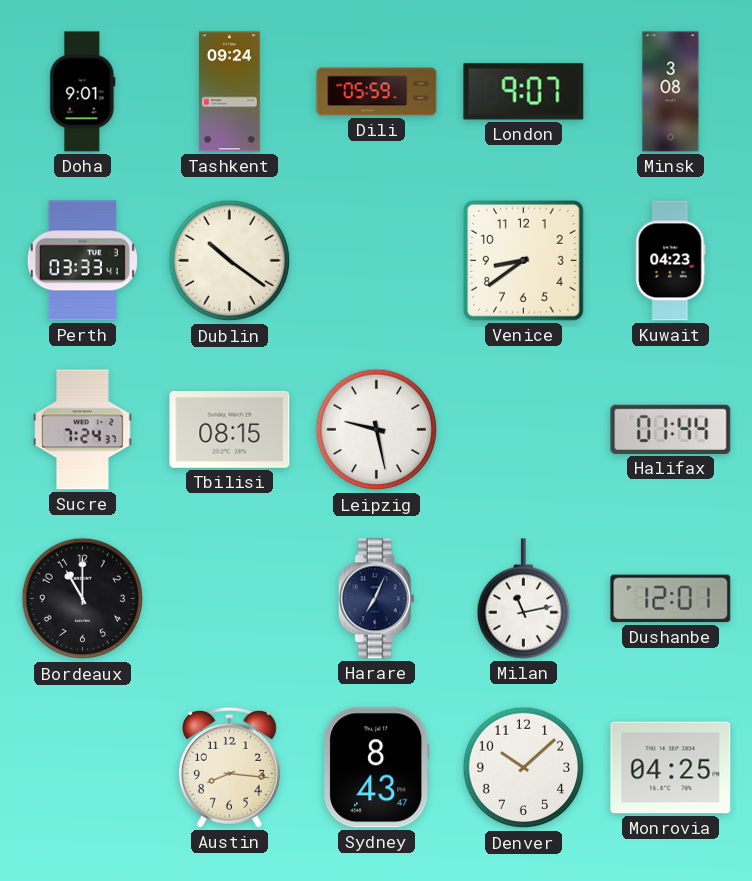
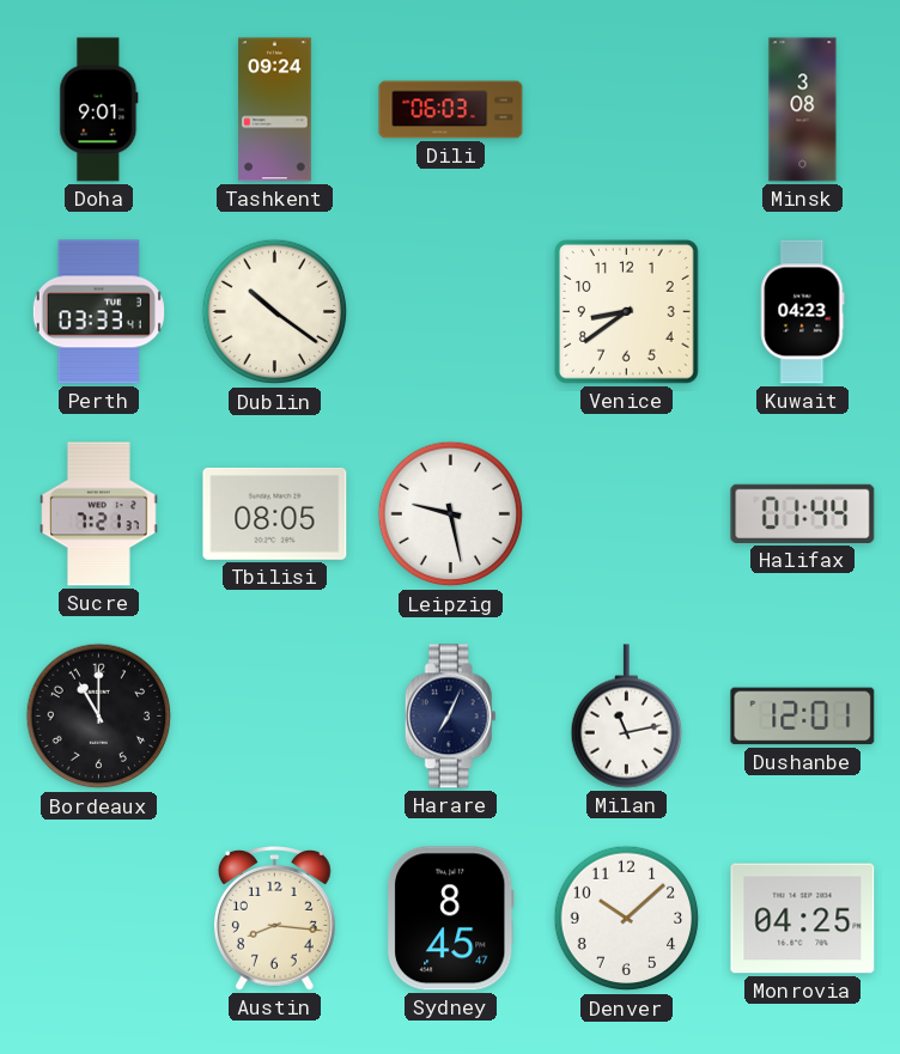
Dili: 05:59 -> 06:03 (451, 110)
London: 9:07 -> none (524, 92)
Sucre: 7:24 -> 7:21 (99, 514)
Tbilisi: 08:15 -> 08:05 (275, 513)
Sydney: 8:43 -> 8:45 (450, 919)
